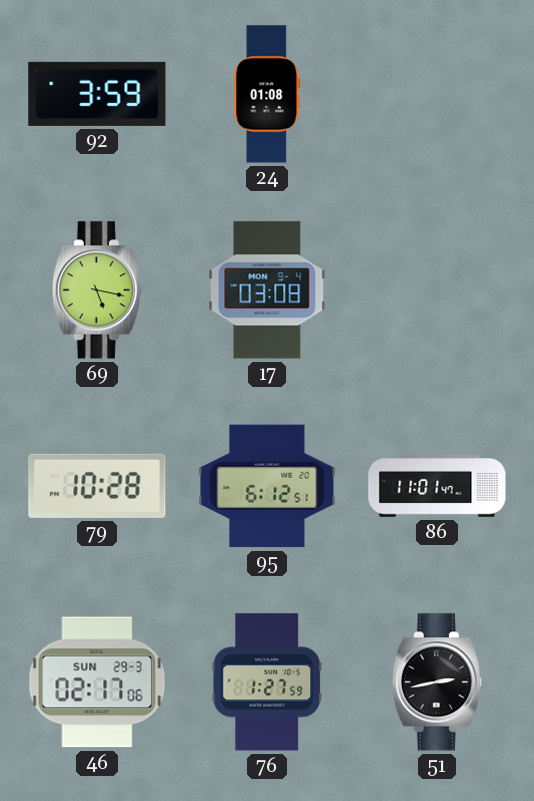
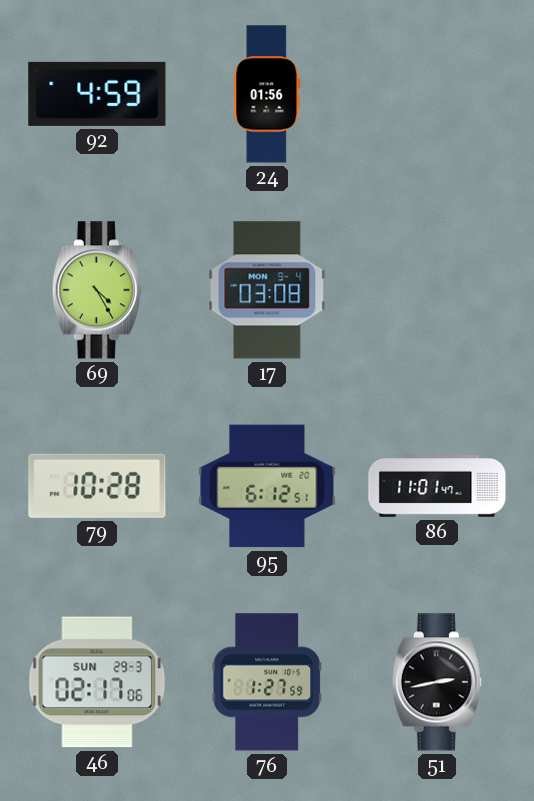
92: 3:59 -> 4:59 (97, 94)
24: 01:08 -> 01:56 (267, 94)
69: 5:17 -> 4:25 (97, 290)
